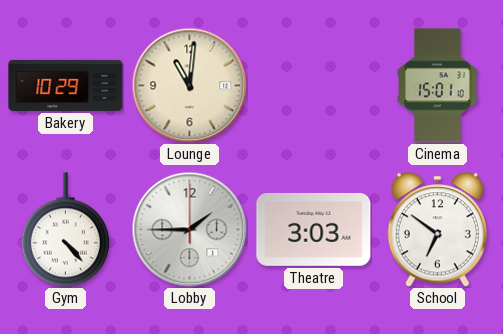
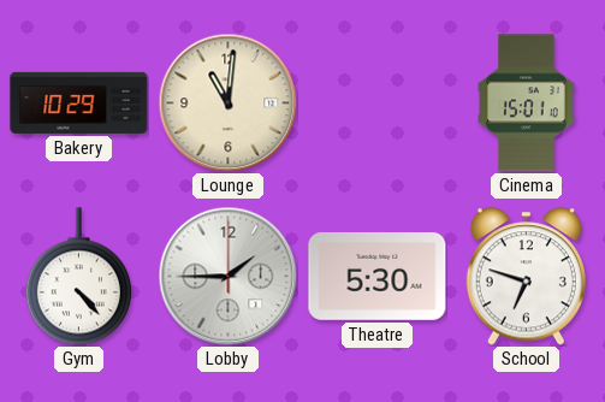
Theatre: 3:03 -> 5:30 (378, 276)
School: 6:51 -> 6:48 (526, 277)
